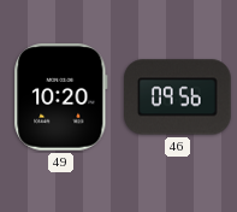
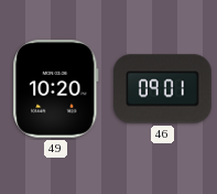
46: 09:56 -> 09:01 (163, 89)
